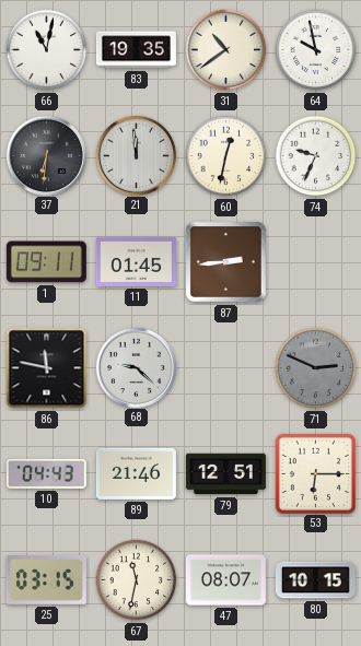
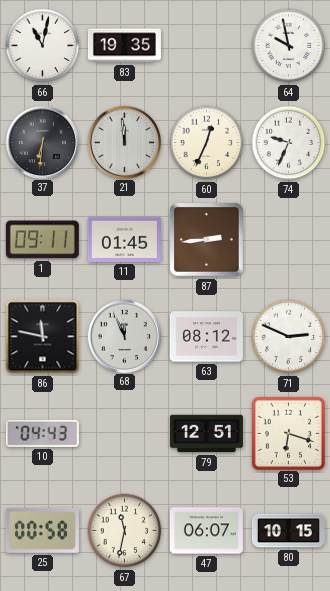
31: 10:39 -> none (226, 50)
60: 12:32 -> 12:34 (207, 143)
68: 9:22 -> 11:56 (124, 336)
63: none -> 08:12 (206, 337)
71 dial: grey -> white (289, 337)
89: 21:46 -> none (136, 473)
53: 6:15 -> 6:18 (288, 433)
25: 03:15 -> 00:58 (42, 530)
47: 08:07 -> 06:07 (206, 531)
